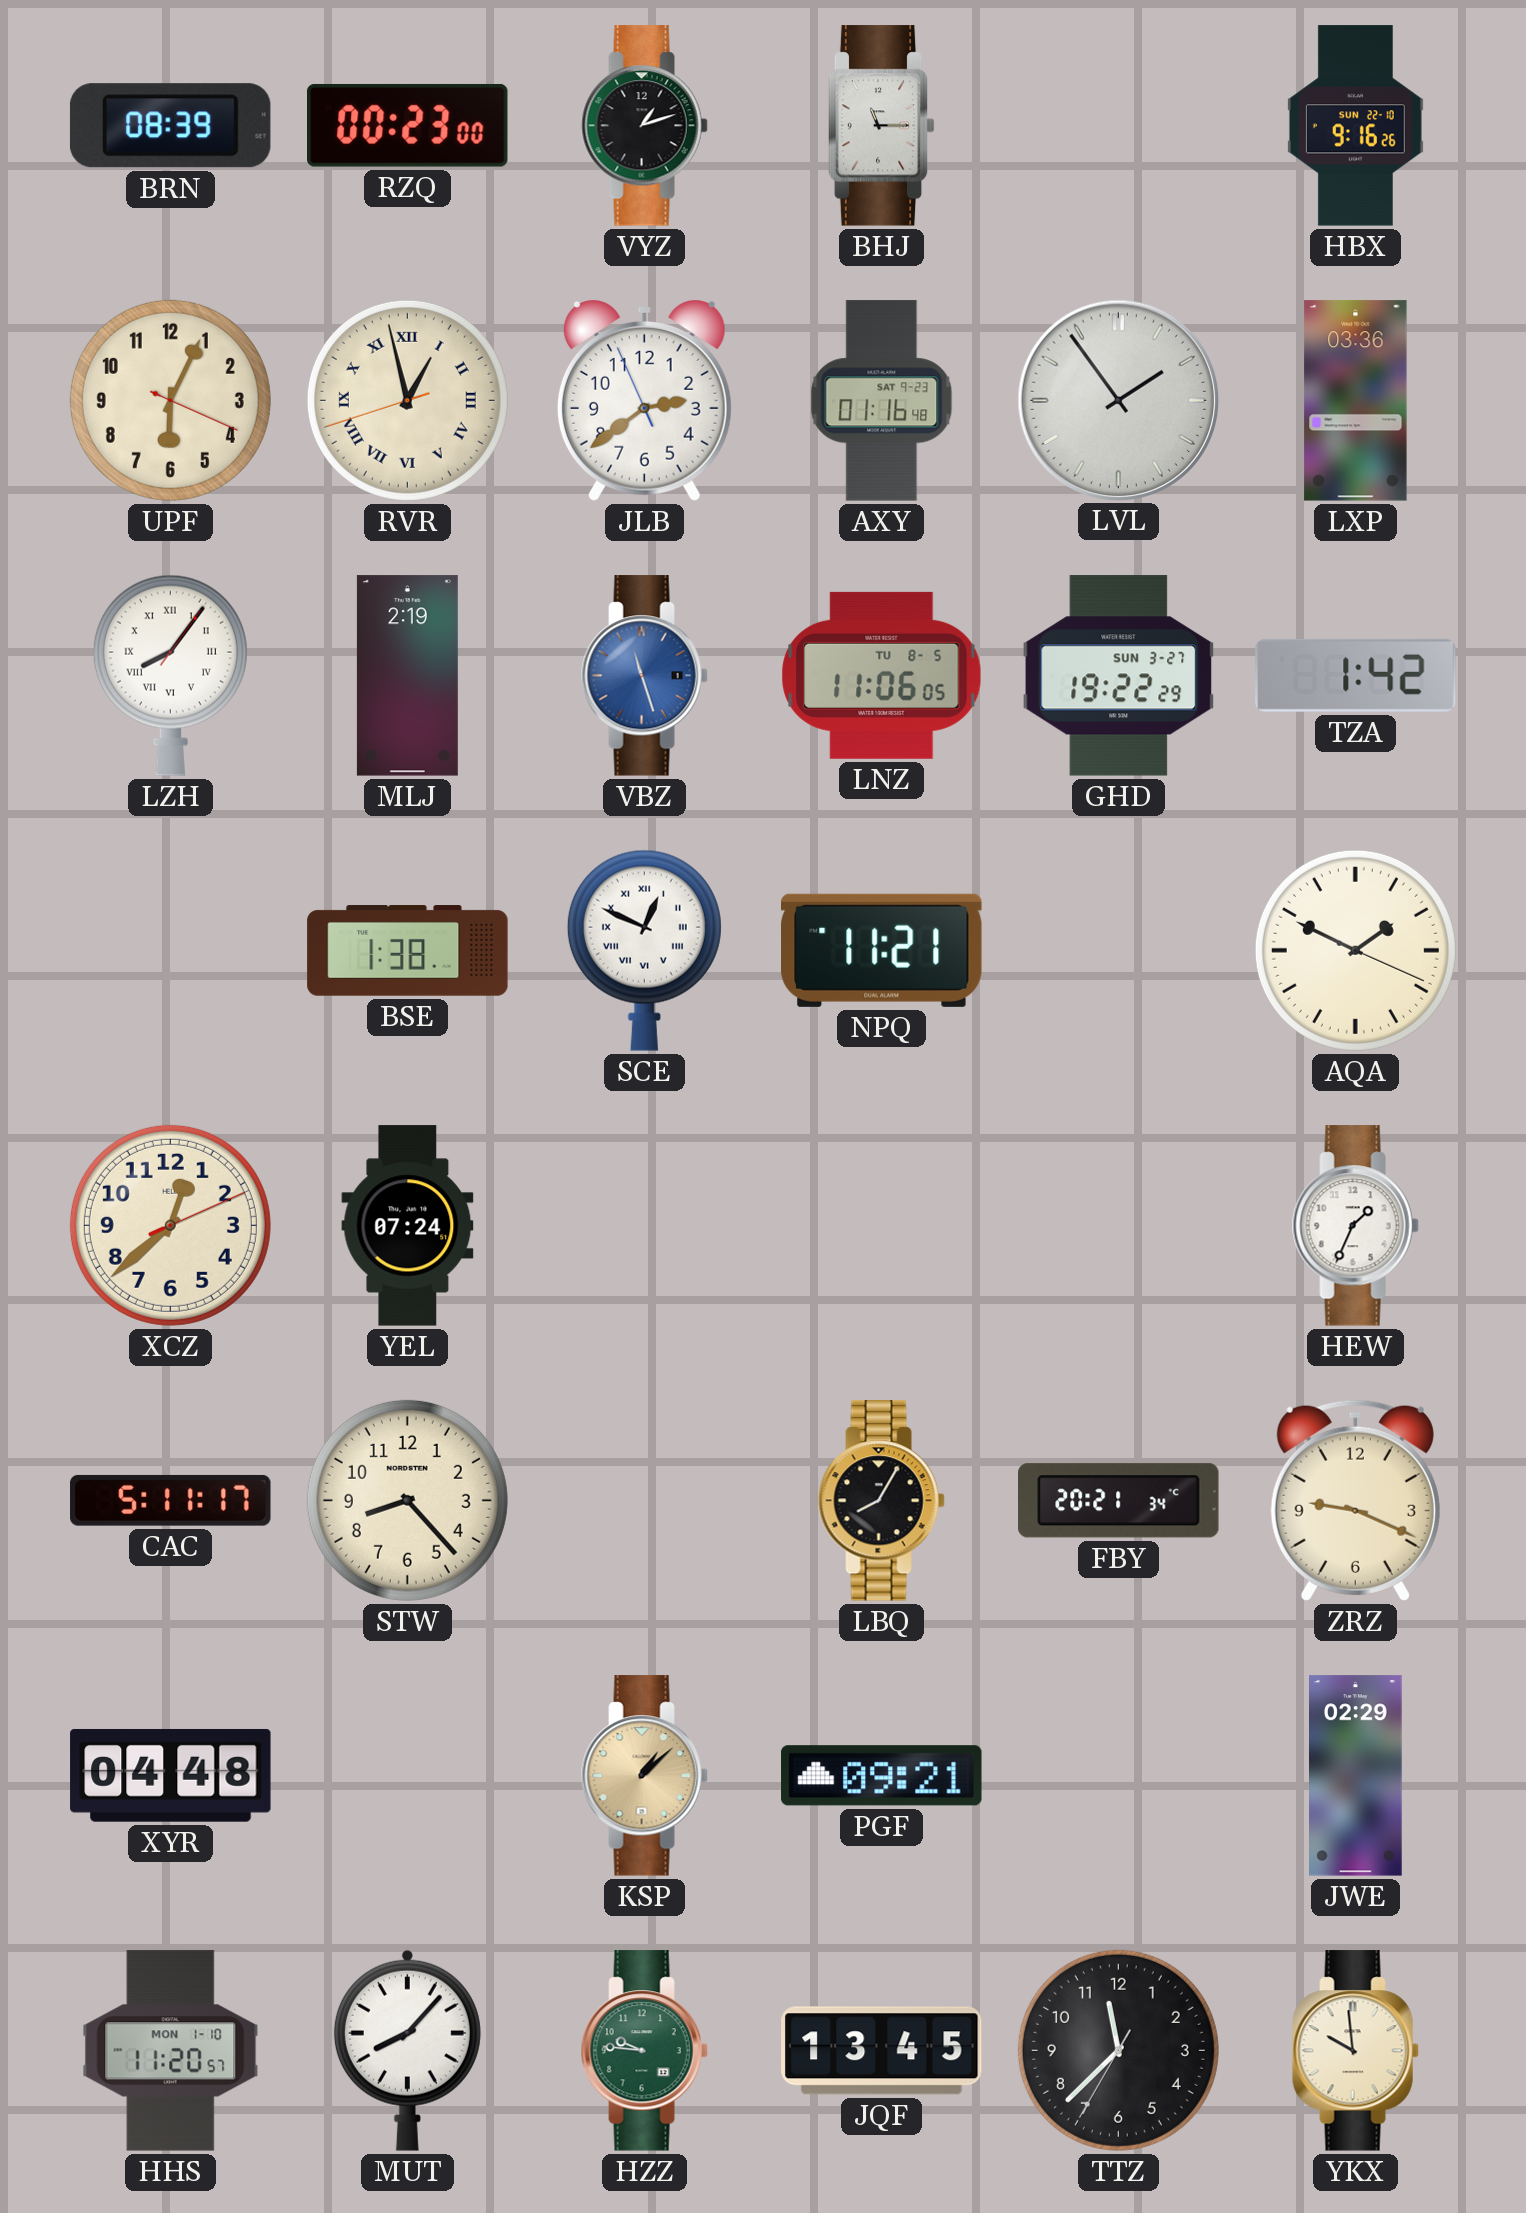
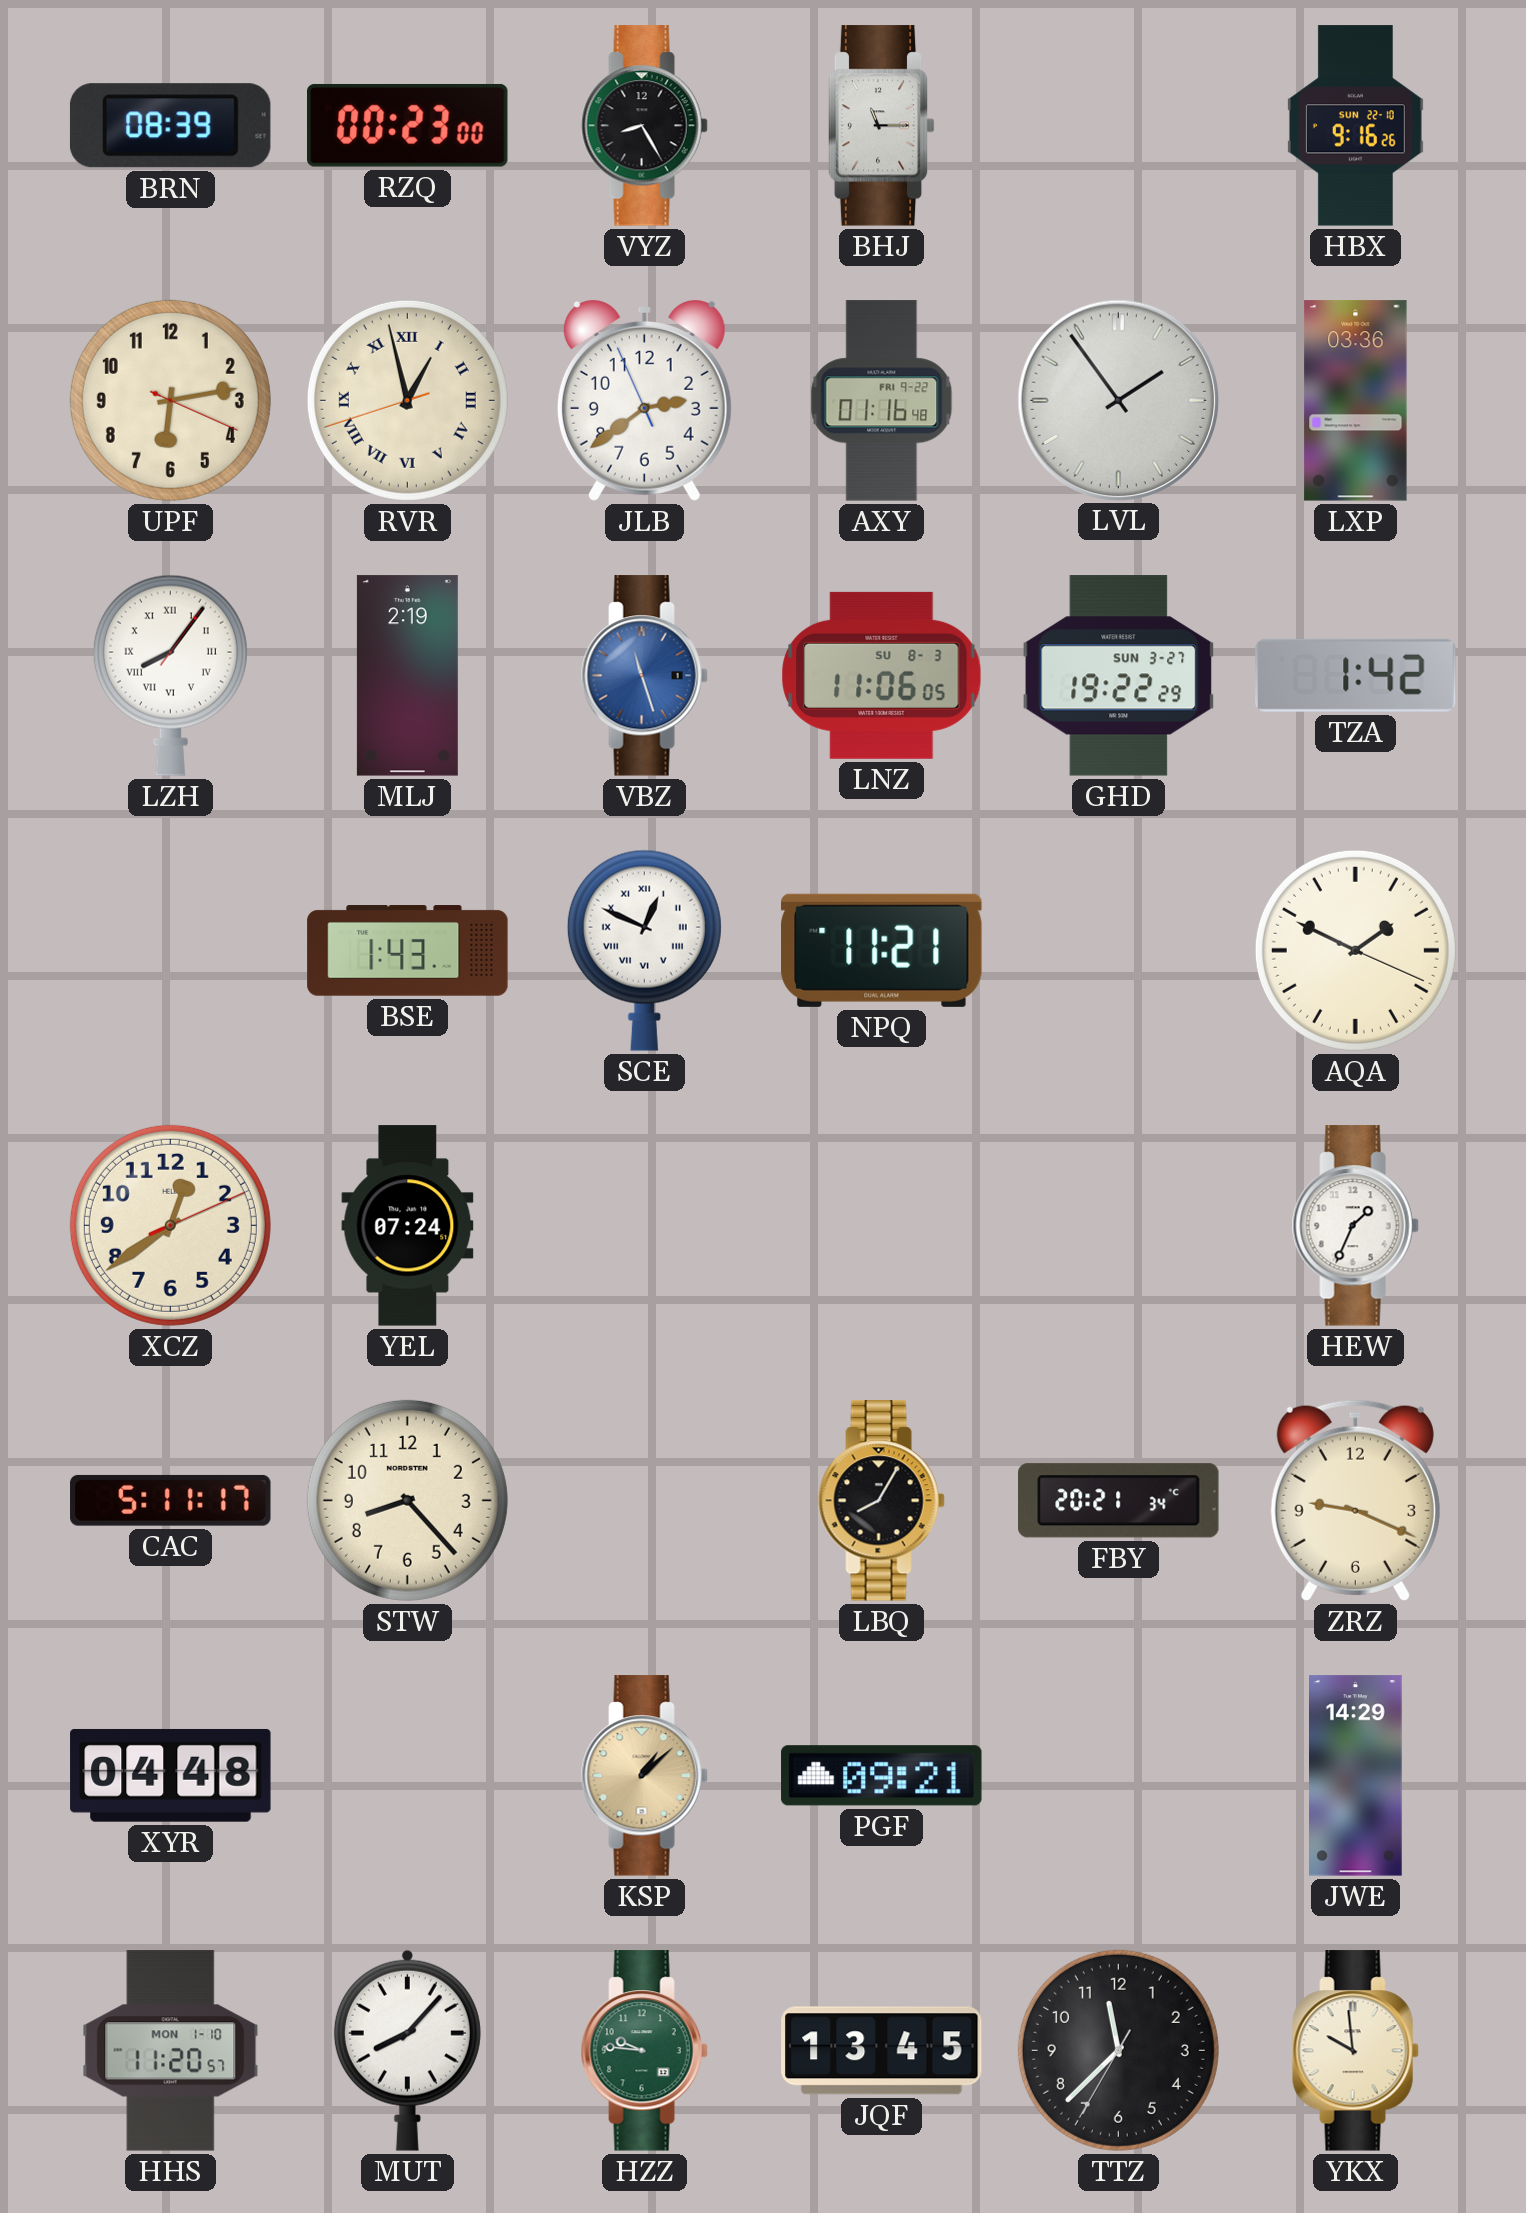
VYZ: 1:12 -> 8:25 (644, 126)
UPF: 6:04 -> 6:13 (170, 400)
AXY date: SAT 9-23 -> FRI 9-22 (882, 401)
LNZ date: TU 8-5 -> SU 8-3 (882, 675)
BSE: 1:38 -> 1:43 (408, 951)
XCZ: 12:38 -> 12:39 (170, 1225)
JWE: 02:29 -> 14:29 (1356, 1776)
